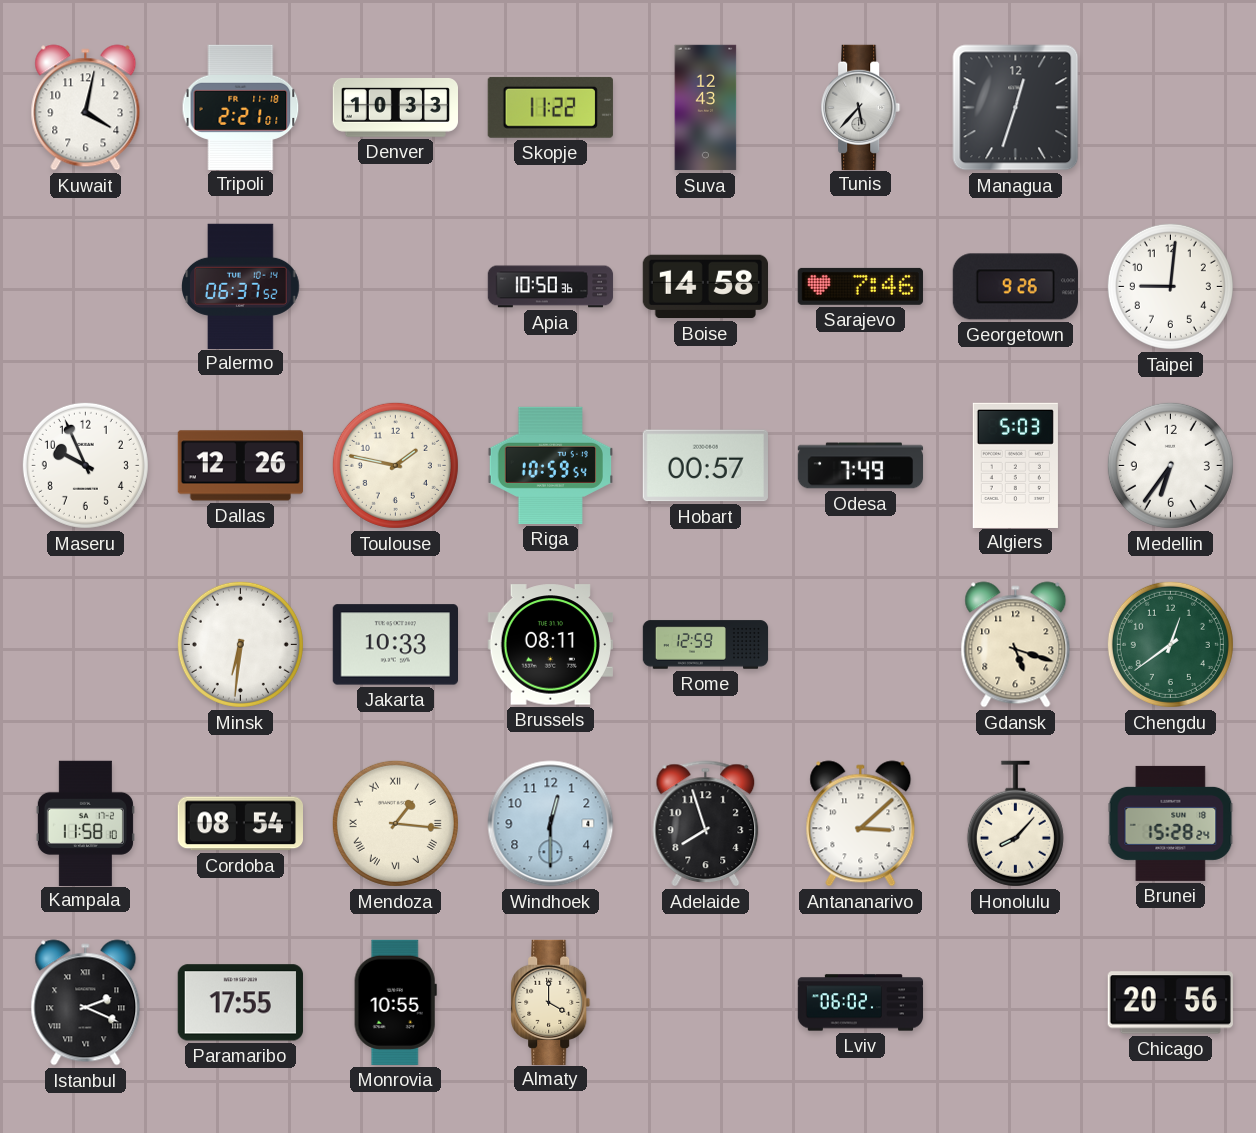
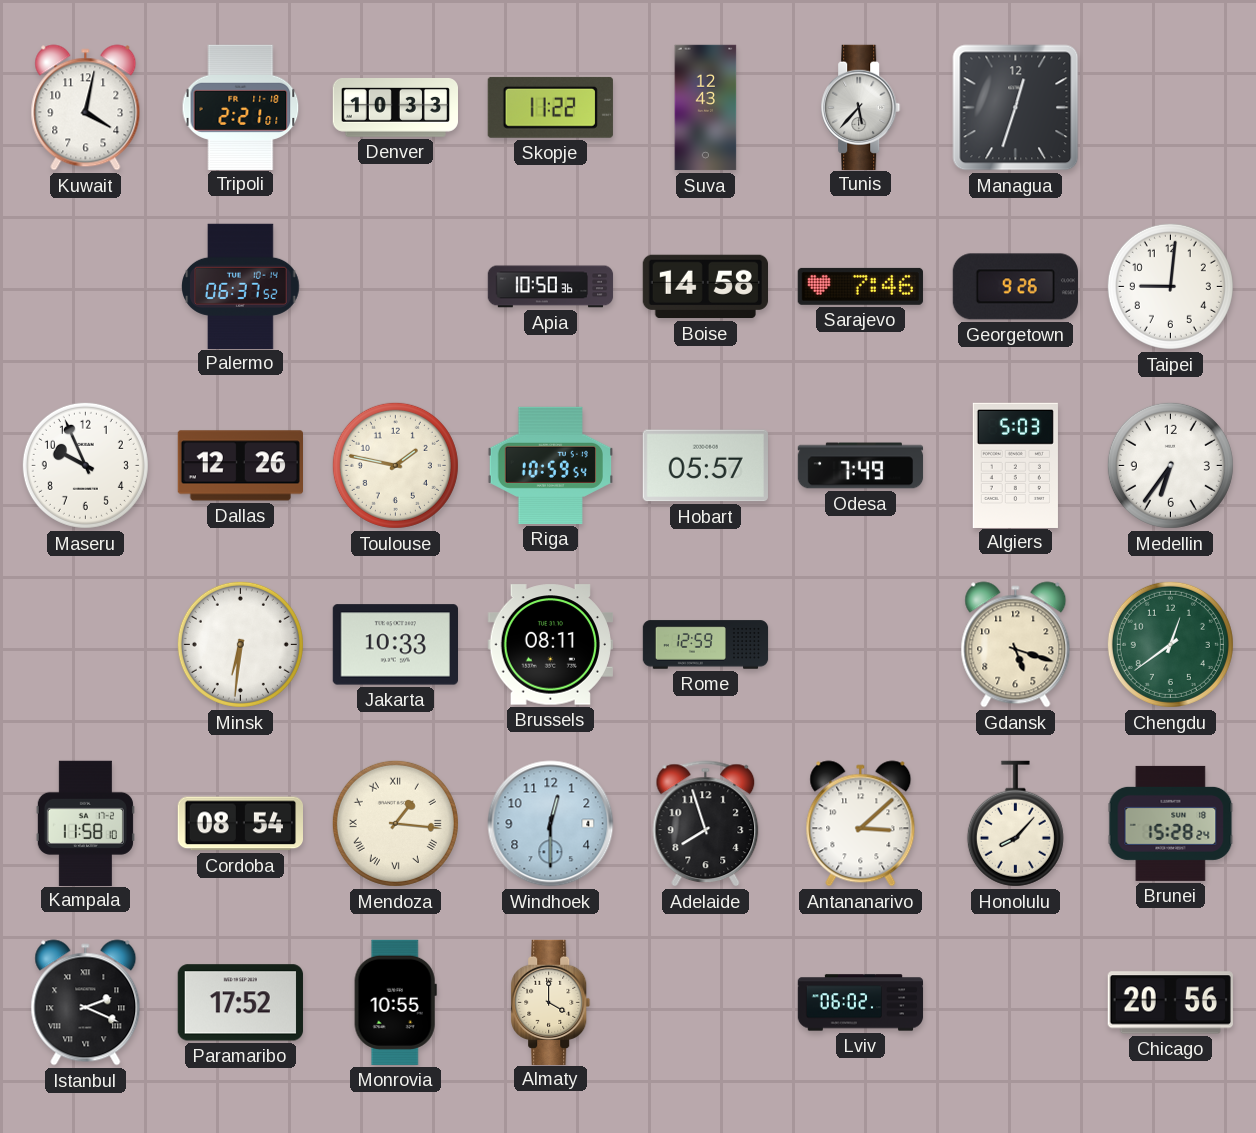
Hobart: 00:57 -> 05:57 (705, 466)
Paramaribo: 17:55 -> 17:52 (240, 1003)
